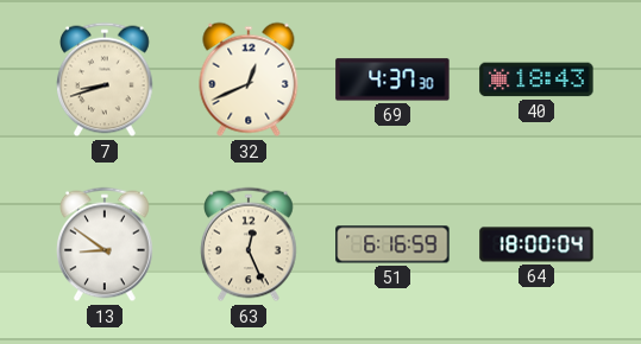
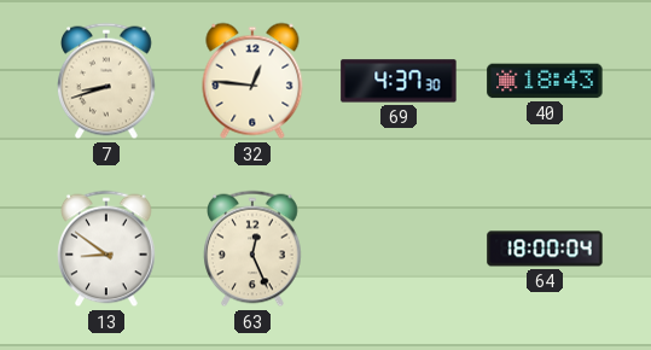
32: 12:41 -> 12:46 (252, 81)
51: 6:16 -> none (392, 244)
